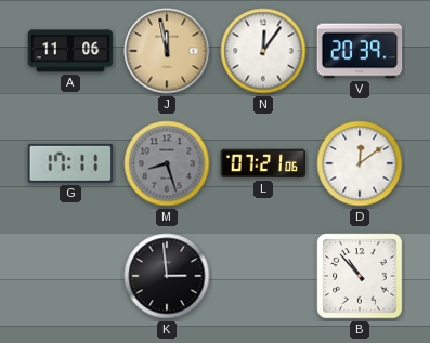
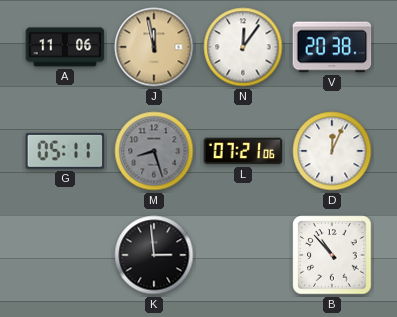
V: 20:39 -> 20:38 (332, 47)
G: 17:11 -> 05:11 (65, 151)
D: 12:09 -> 12:04 (332, 151)
